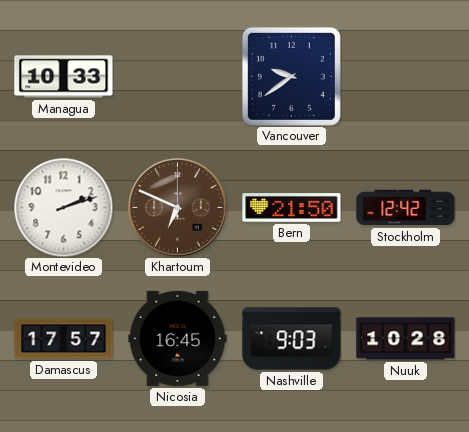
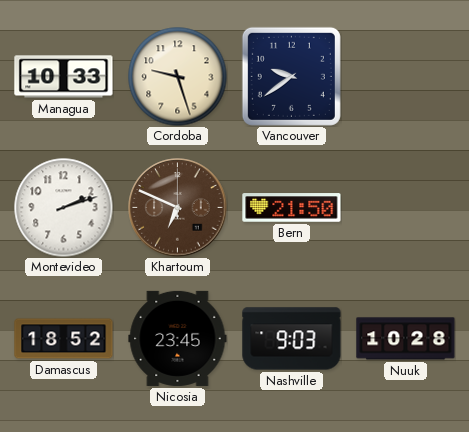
Cordoba: none -> 9:27 (178, 77)
Stockholm: 12:42 -> none (406, 208)
Damascus: 17:57 -> 18:52 (64, 339)
Nicosia: 16:45 -> 23:45 (178, 338)
